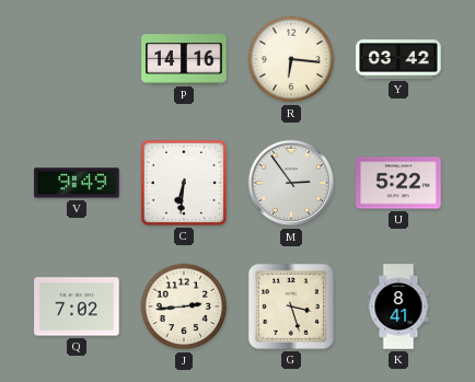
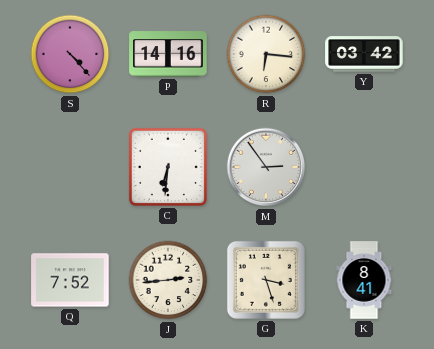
S: none -> 4:23 (70, 54)
V: 9:49 -> none (77, 183)
U: 5:22 -> none (398, 183)
Q: 7:02 -> 7:52 (70, 280)
